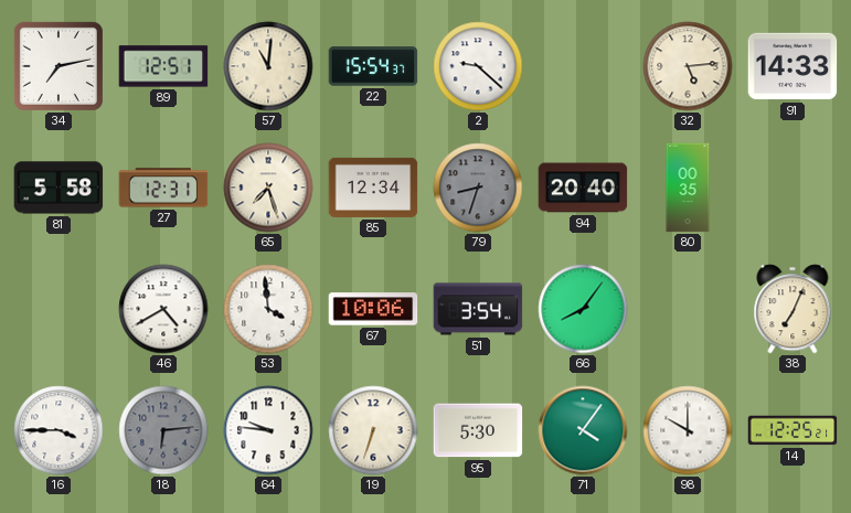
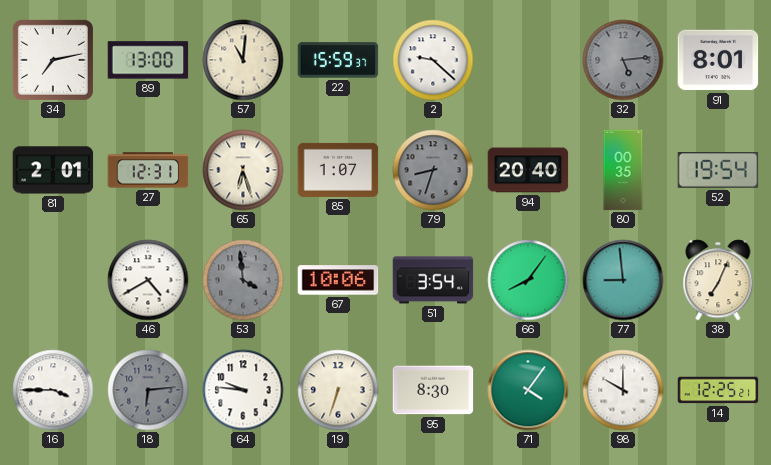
89: 12:51 -> 13:00 (148, 60)
22: 15:54 -> 15:59 (338, 60)
32 dial: cream -> grey (623, 60)
91: 14:33 -> 8:01 (718, 60)
81: 5:58 -> 2:01 (53, 170)
65: 7:27 -> 6:27 (243, 170)
85: 12:34 -> 1:07 (338, 170)
52: none -> 19:54 (718, 171)
53 dial: white -> grey (243, 280)
77: none -> 8:59 (623, 280)
95: 5:30 -> 8:30 (433, 390)
